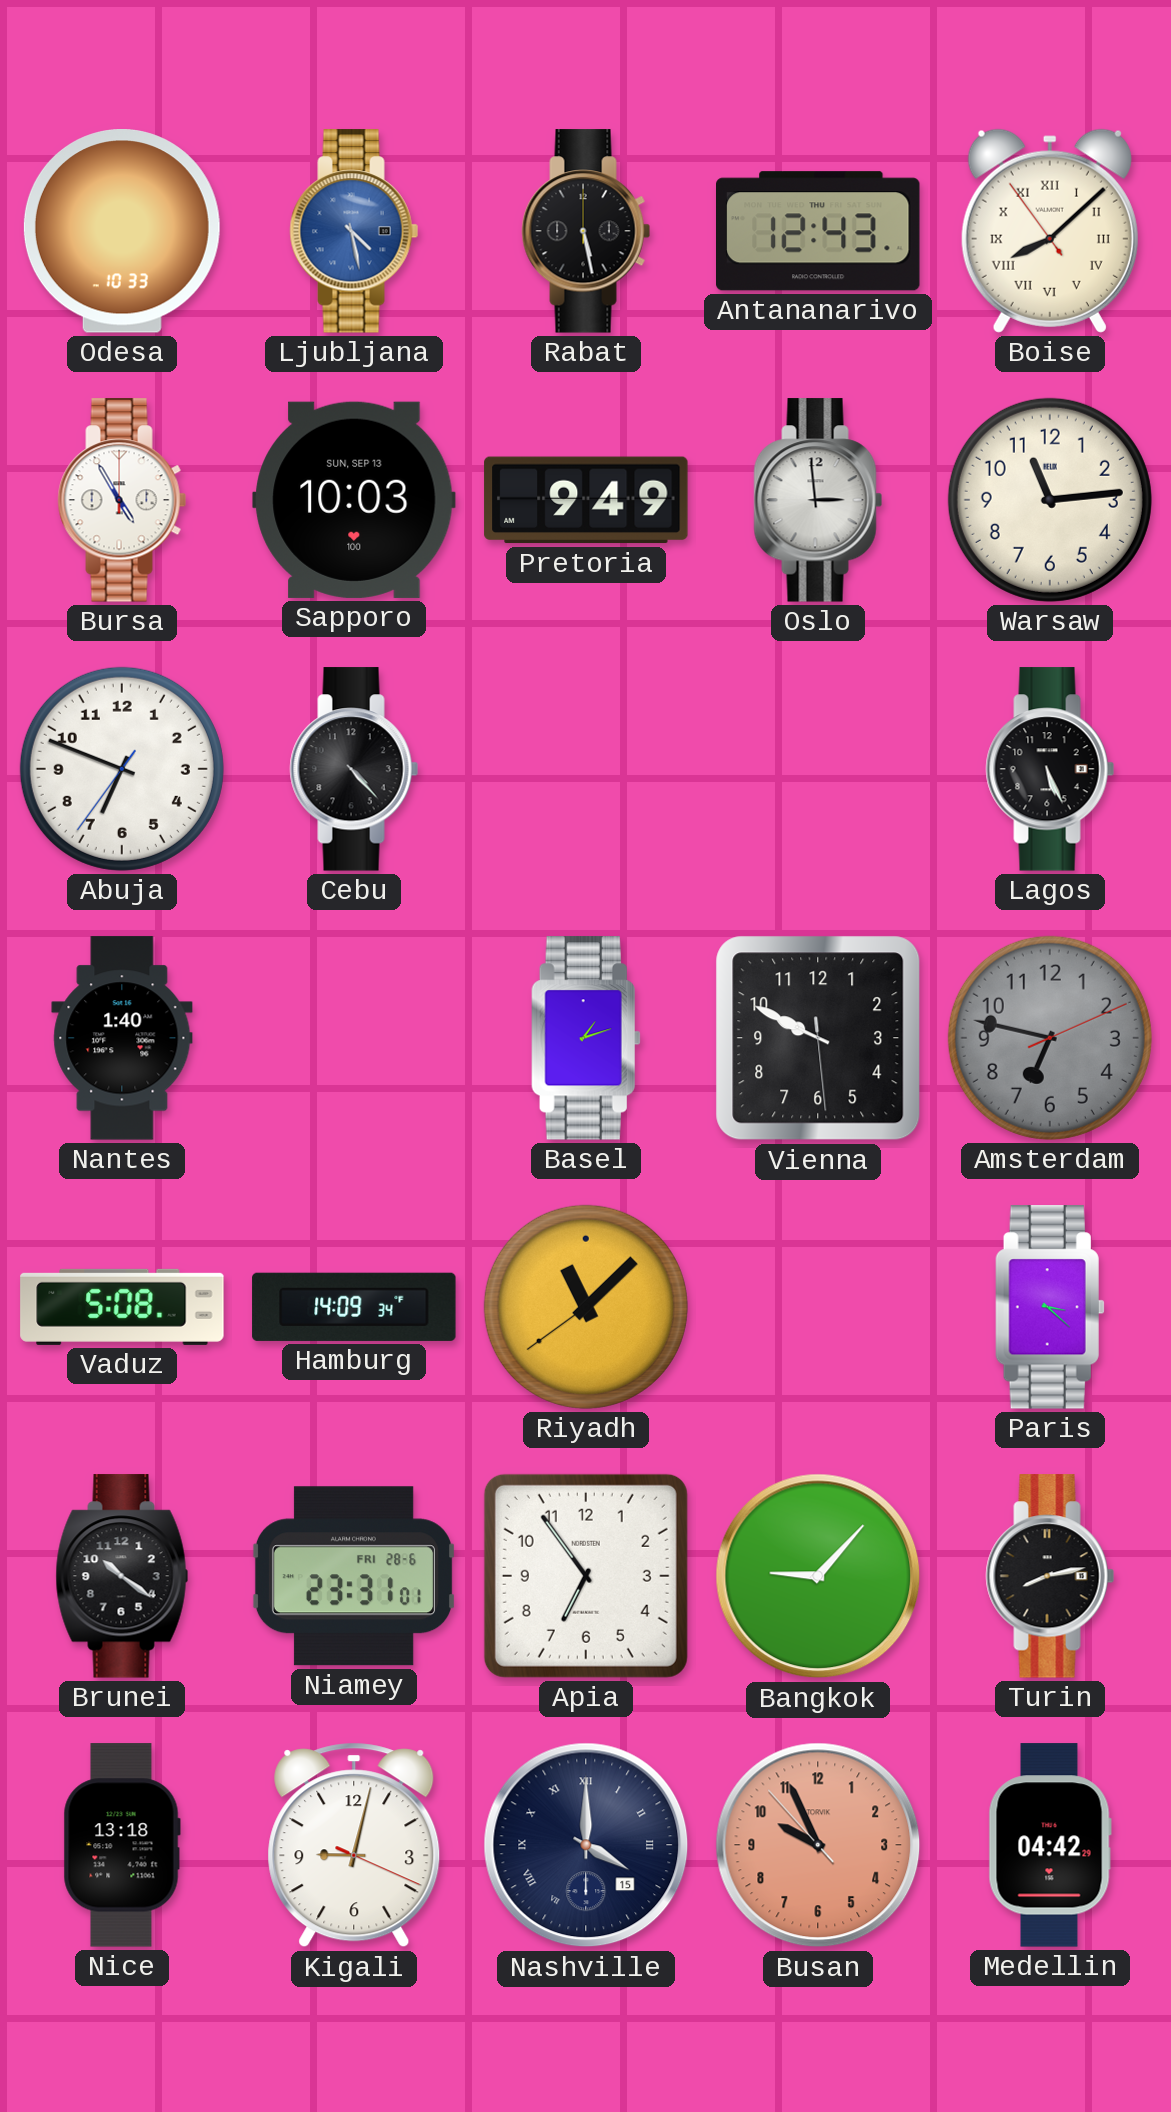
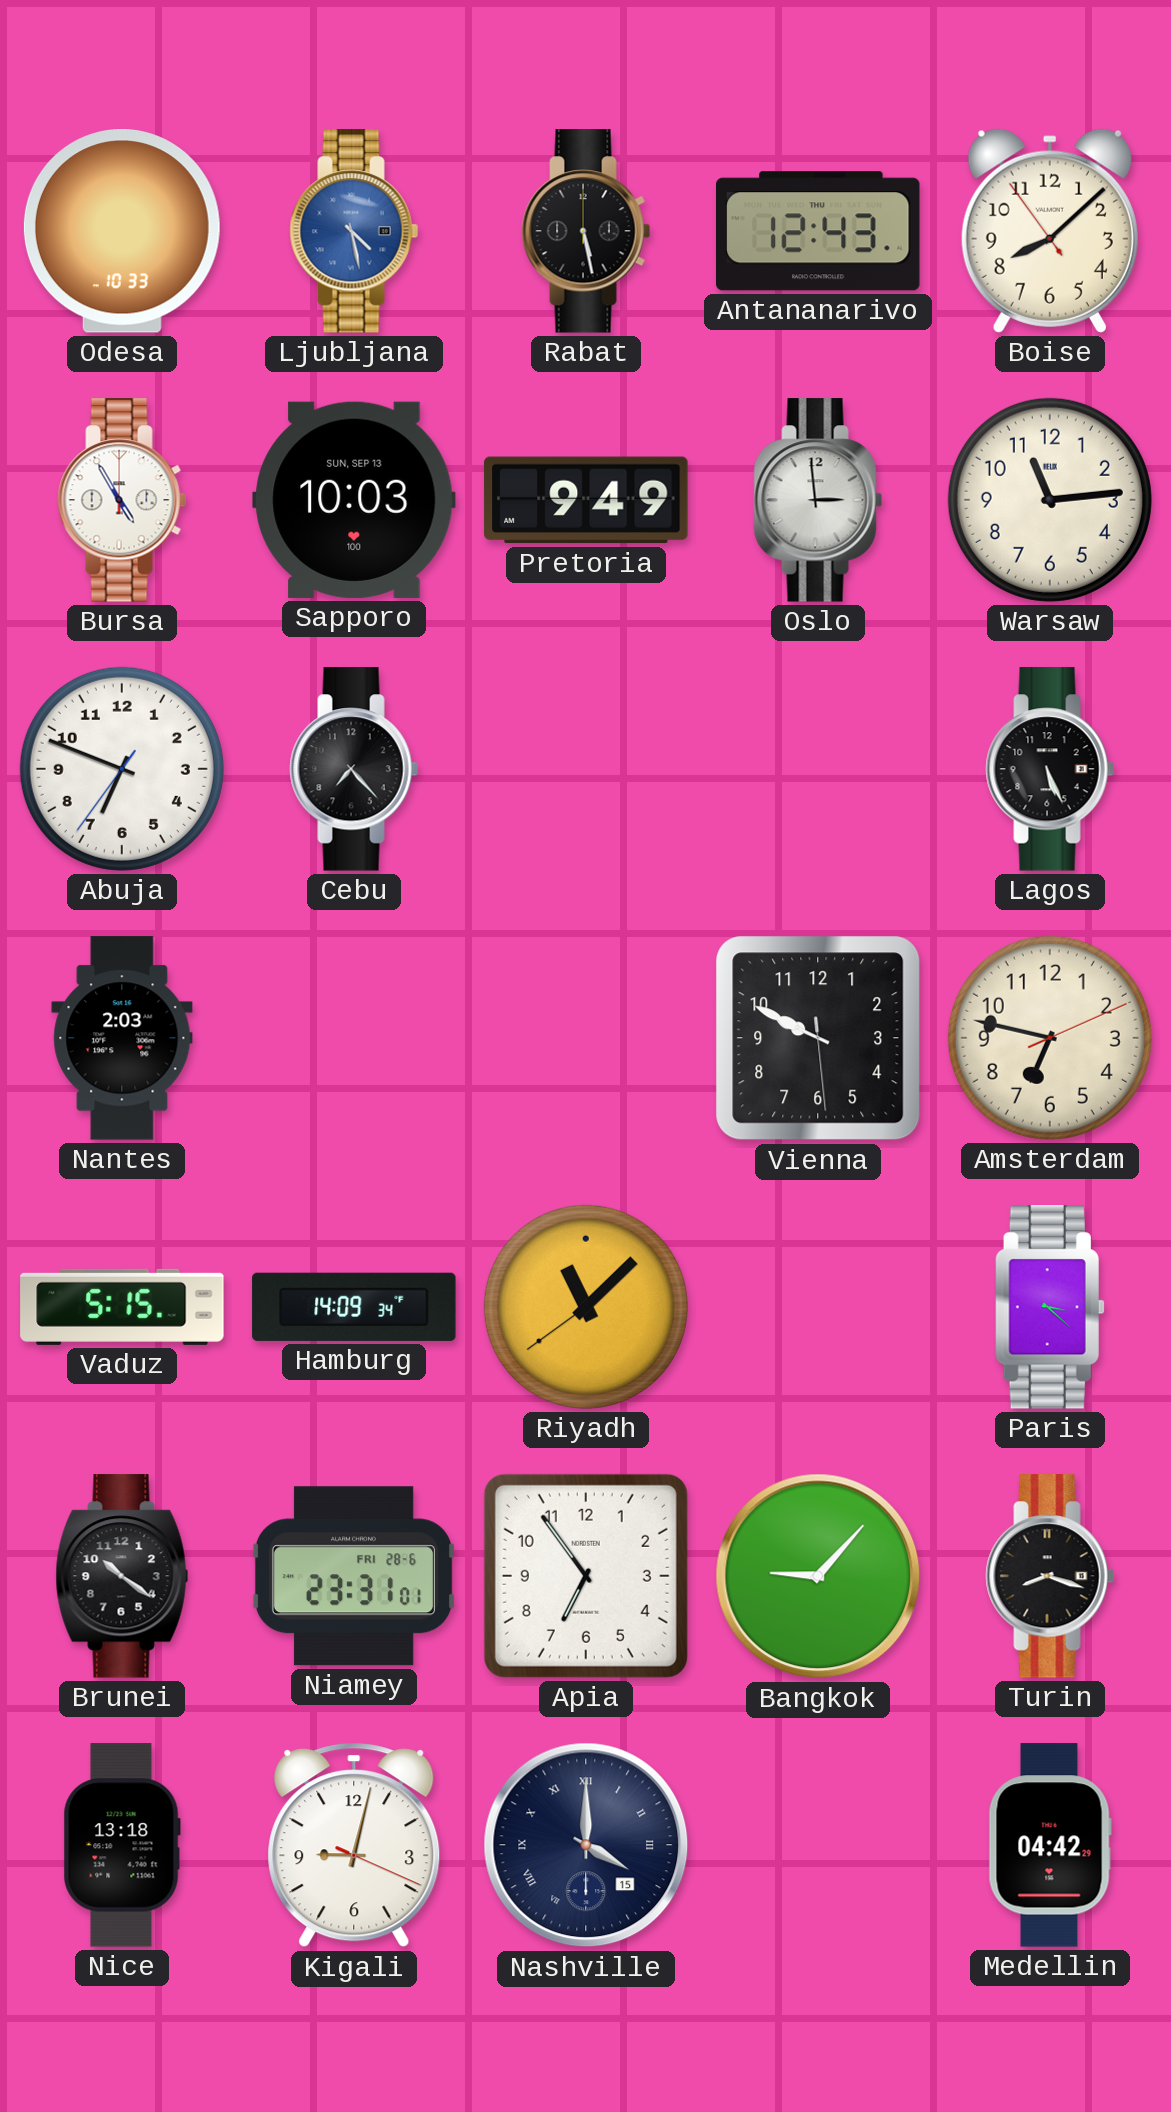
Boise numerals: Roman -> Arabic (1050, 231)
Cebu: 4:23 -> 7:23 (354, 769)
Nantes: 1:40 -> 2:03 (122, 1038)
Basel: 1:12 -> none (586, 1038)
Amsterdam dial: grey -> cream (1050, 1038)
Vaduz: 5:08 -> 5:15 (122, 1307)
Turin: 8:13 -> 8:18 (1050, 1576)
Busan: 9:55 -> none (818, 1845)
